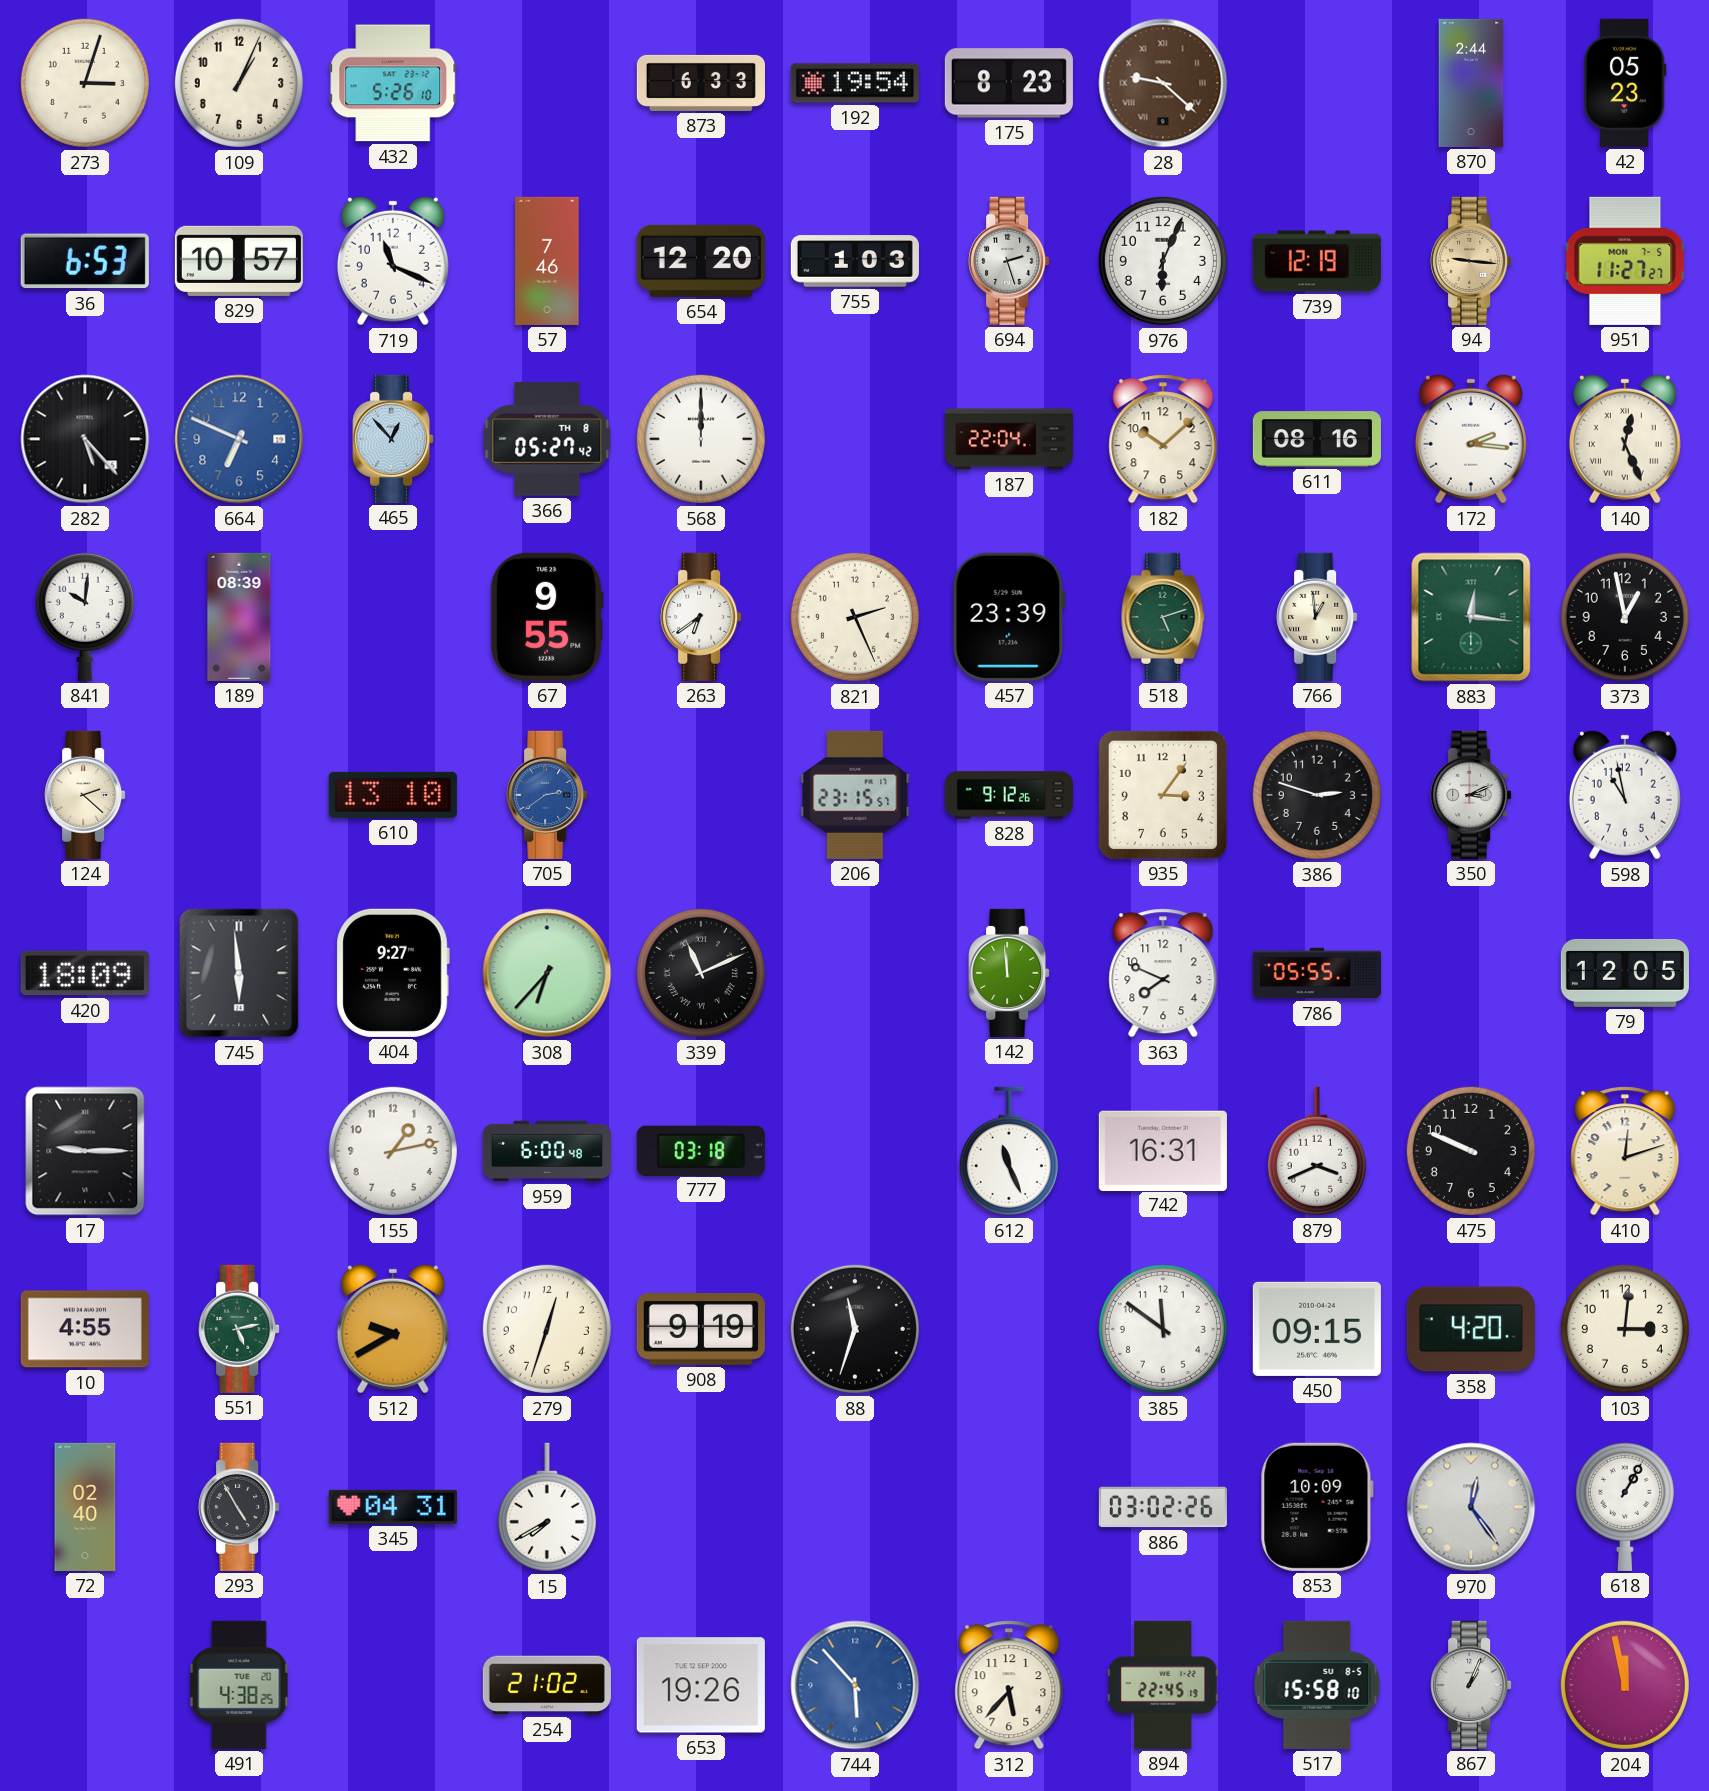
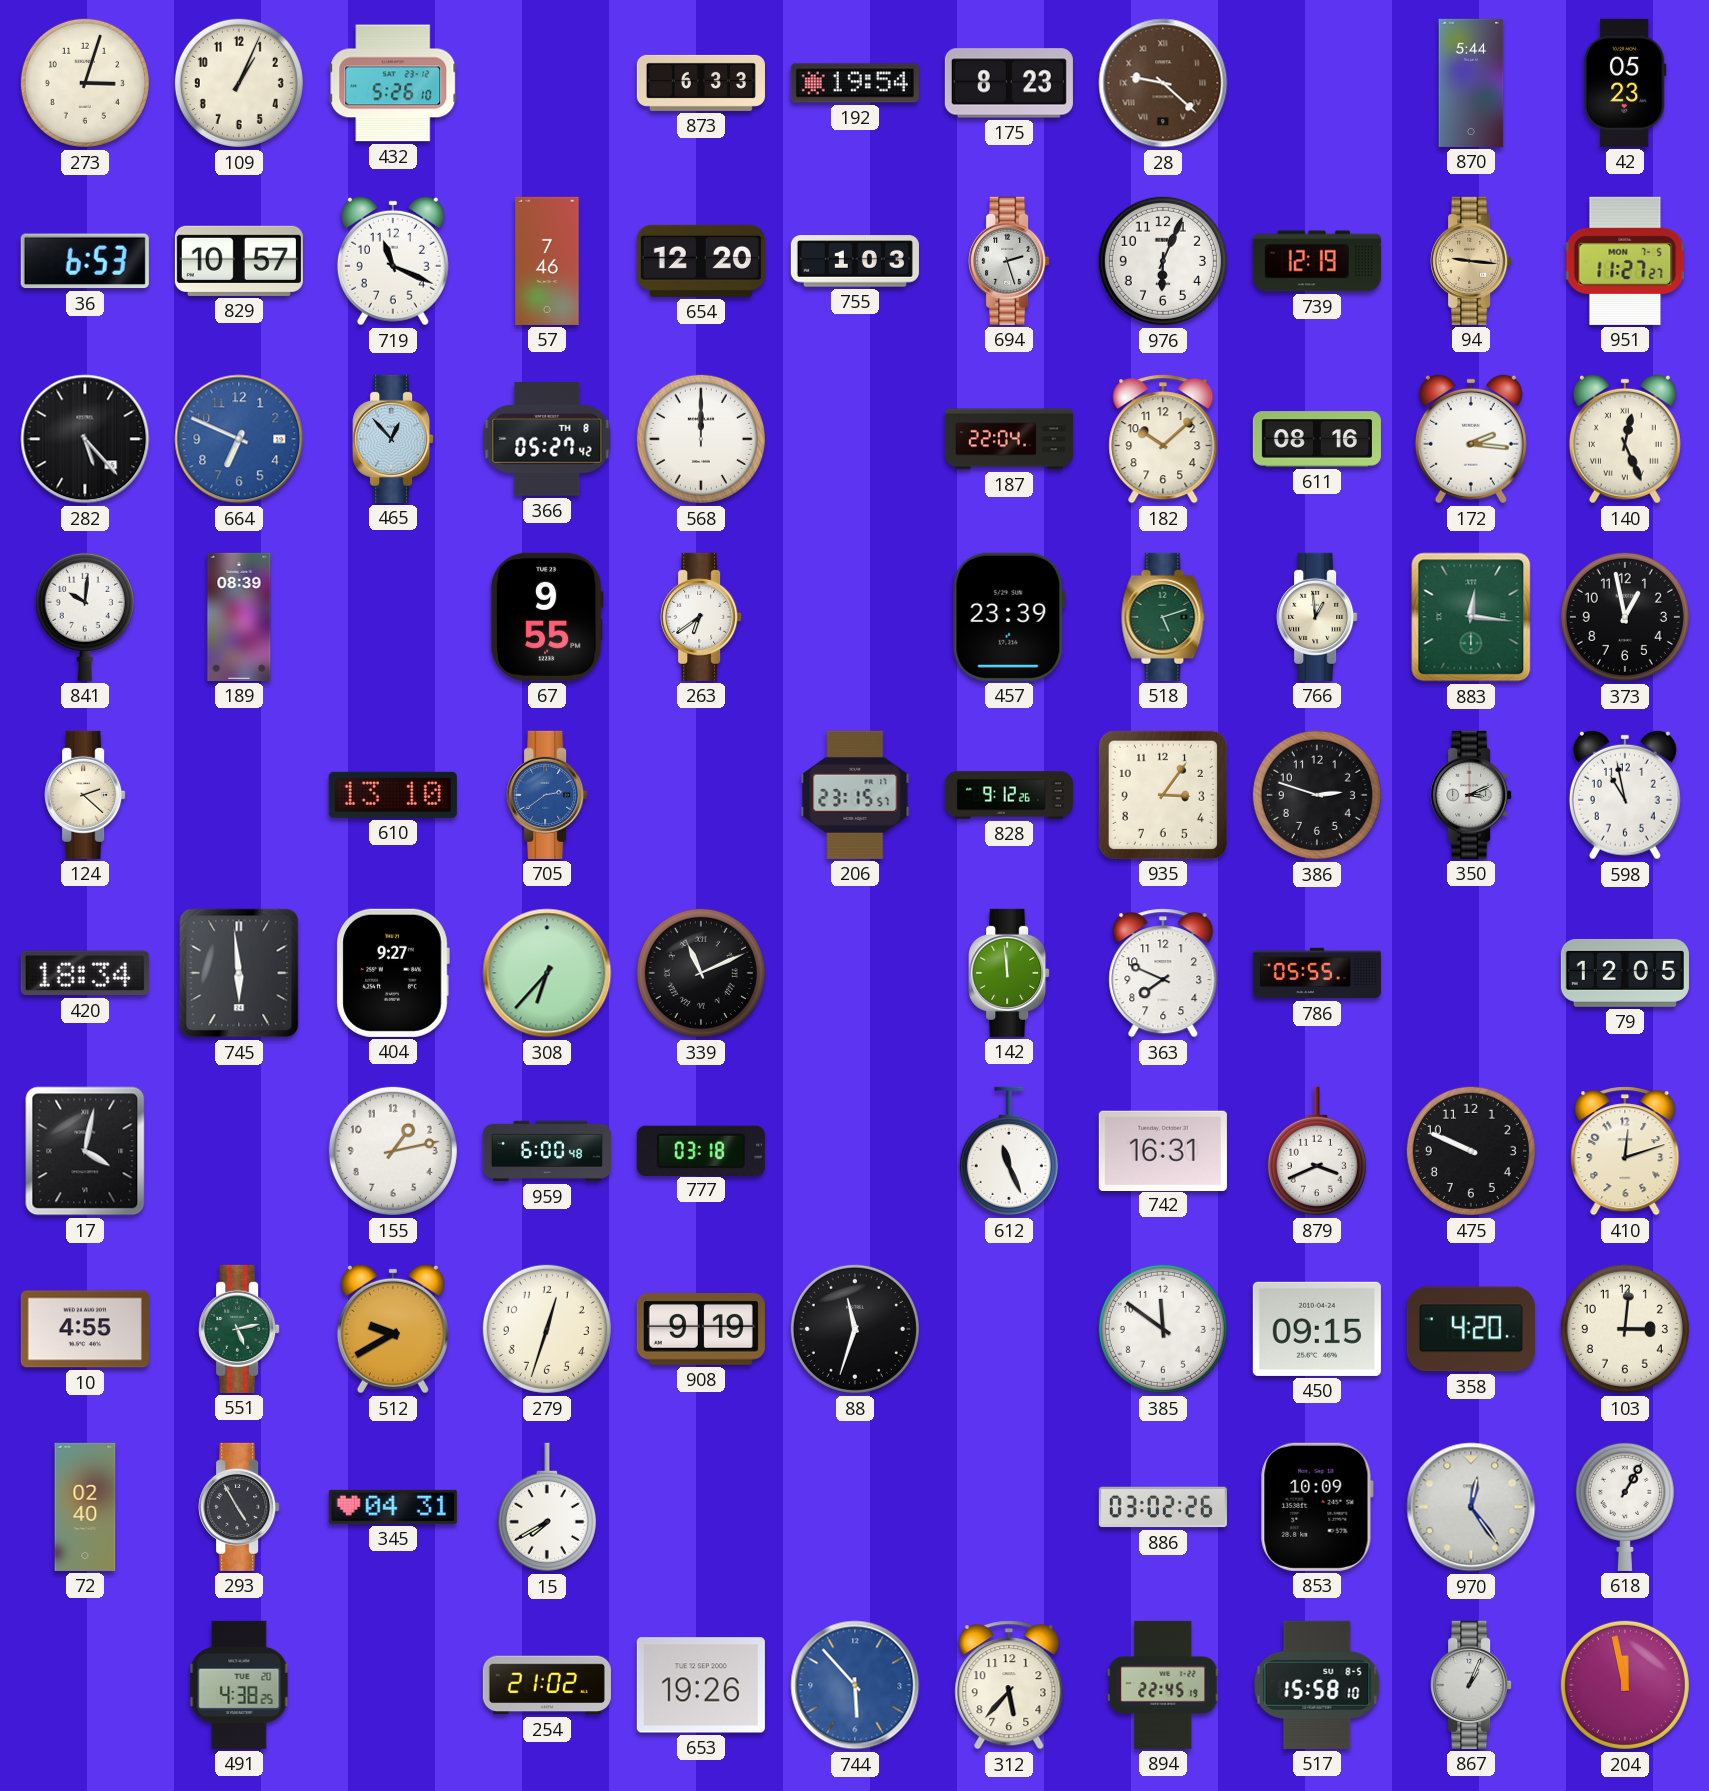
870: 2:44 -> 5:44 (1471, 83)
821: 2:26 -> none (855, 617)
420: 18:09 -> 18:34 (85, 973)
17: 9:15 -> 4:02 (85, 1151)
